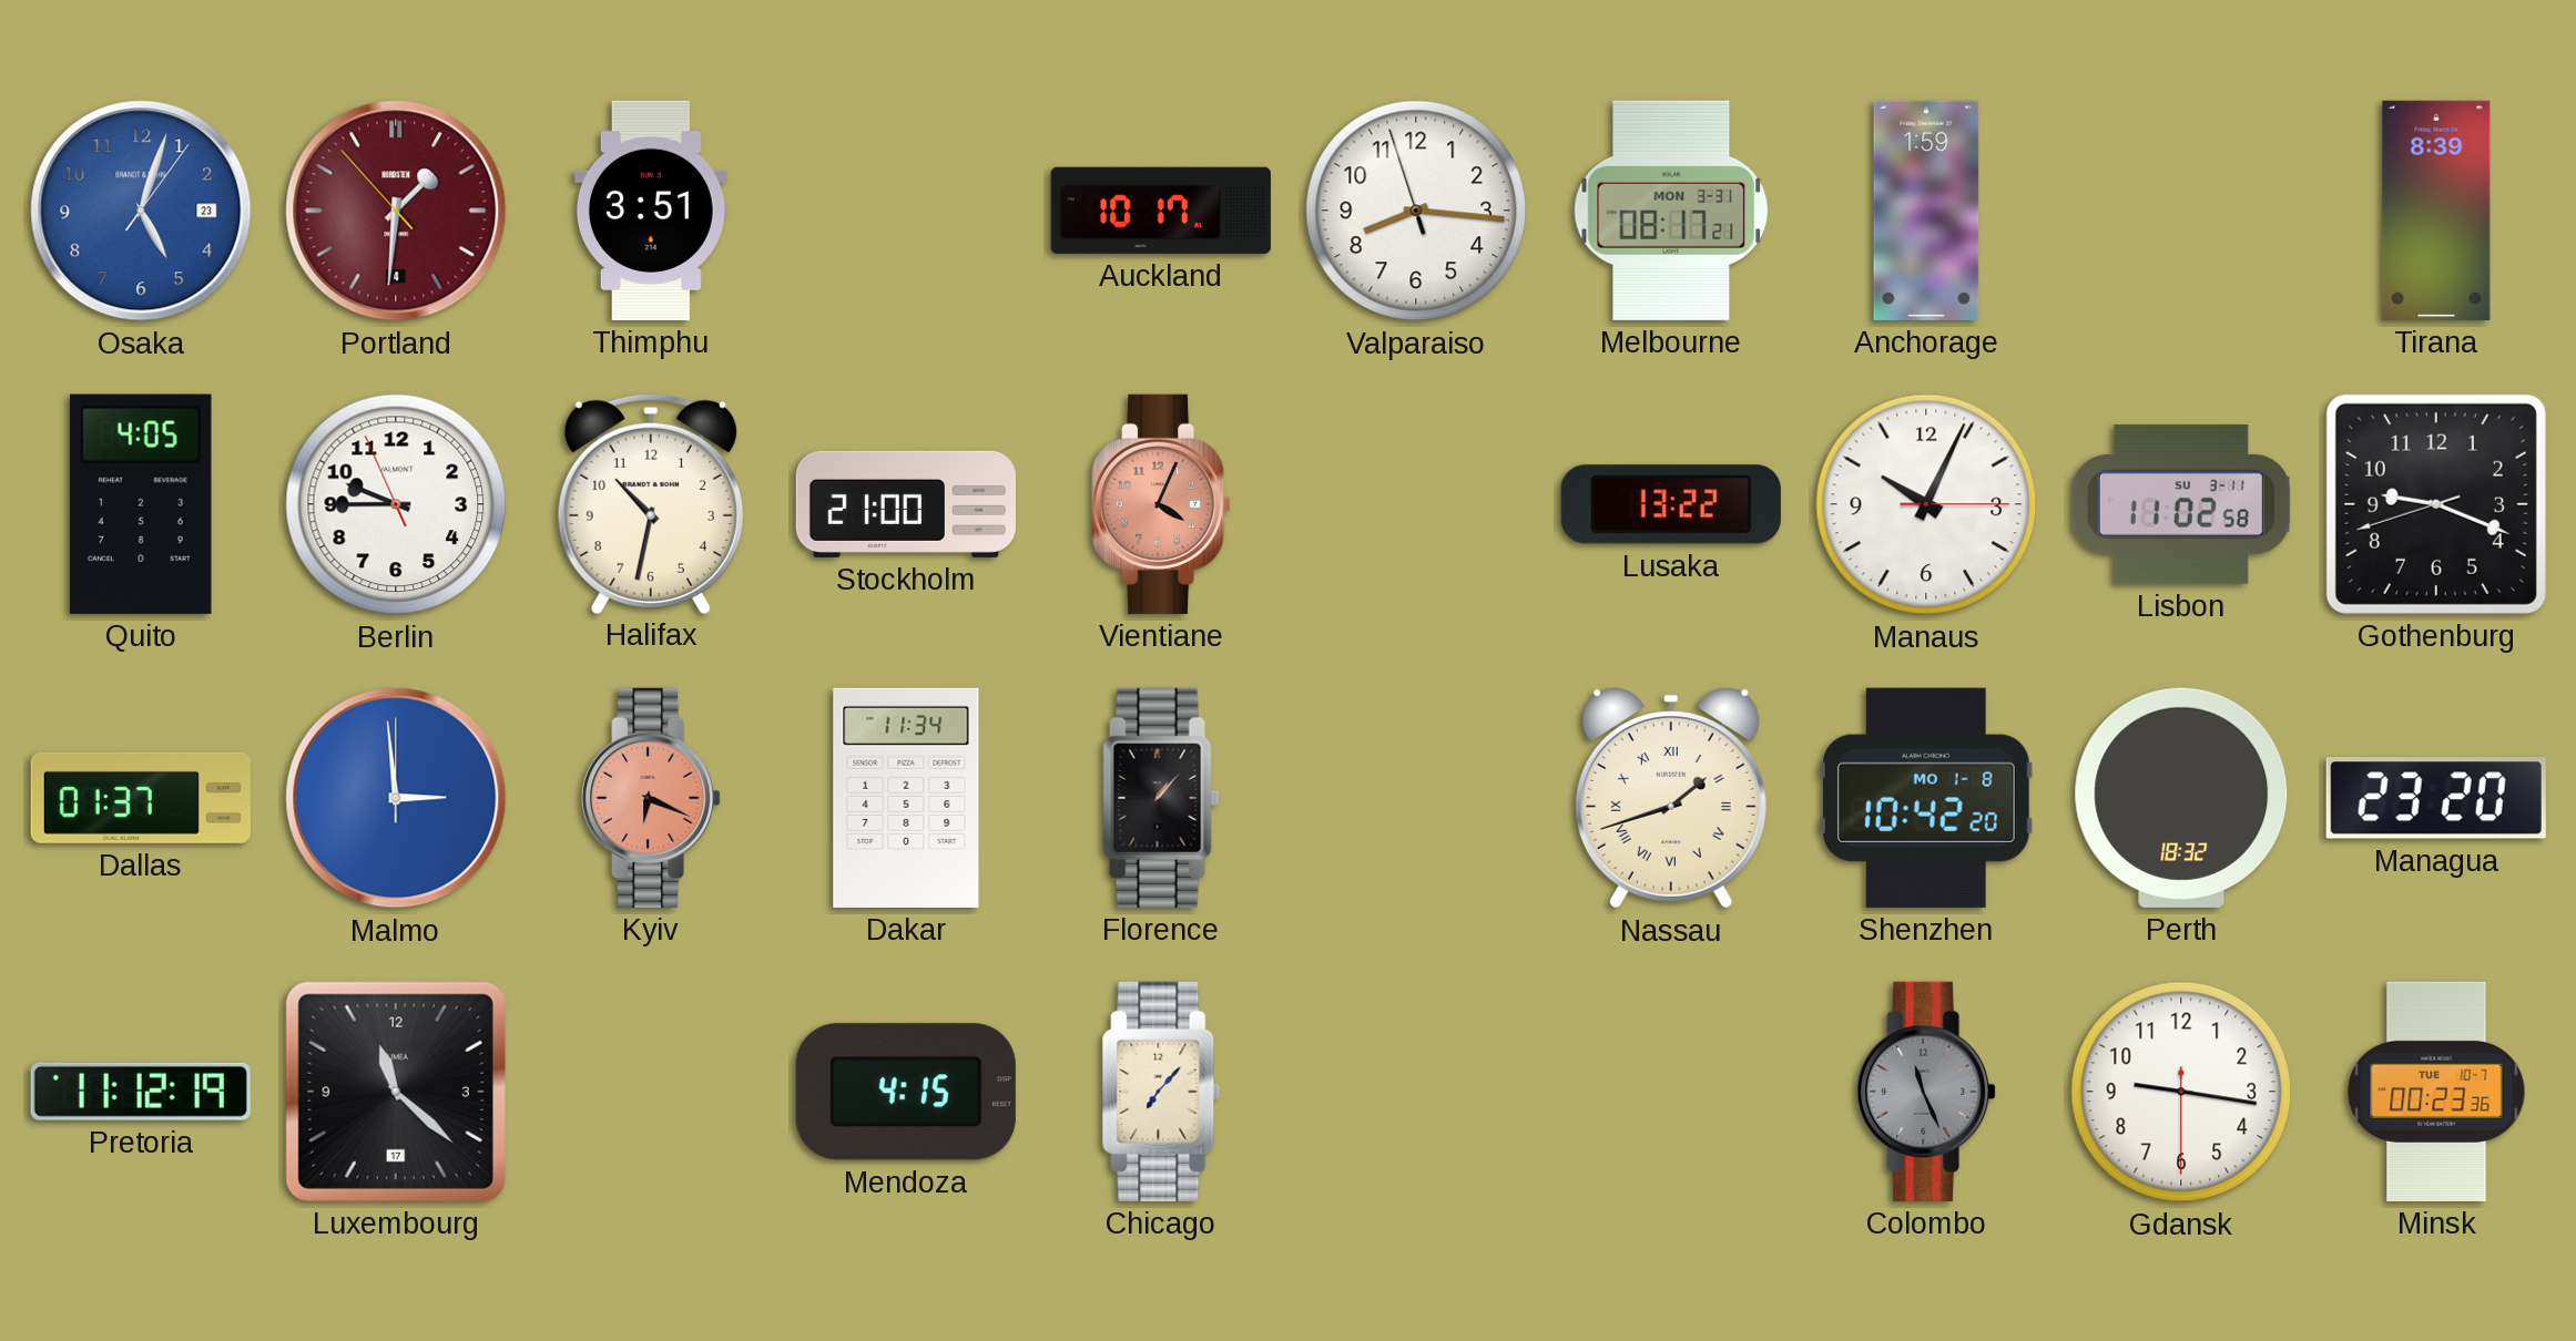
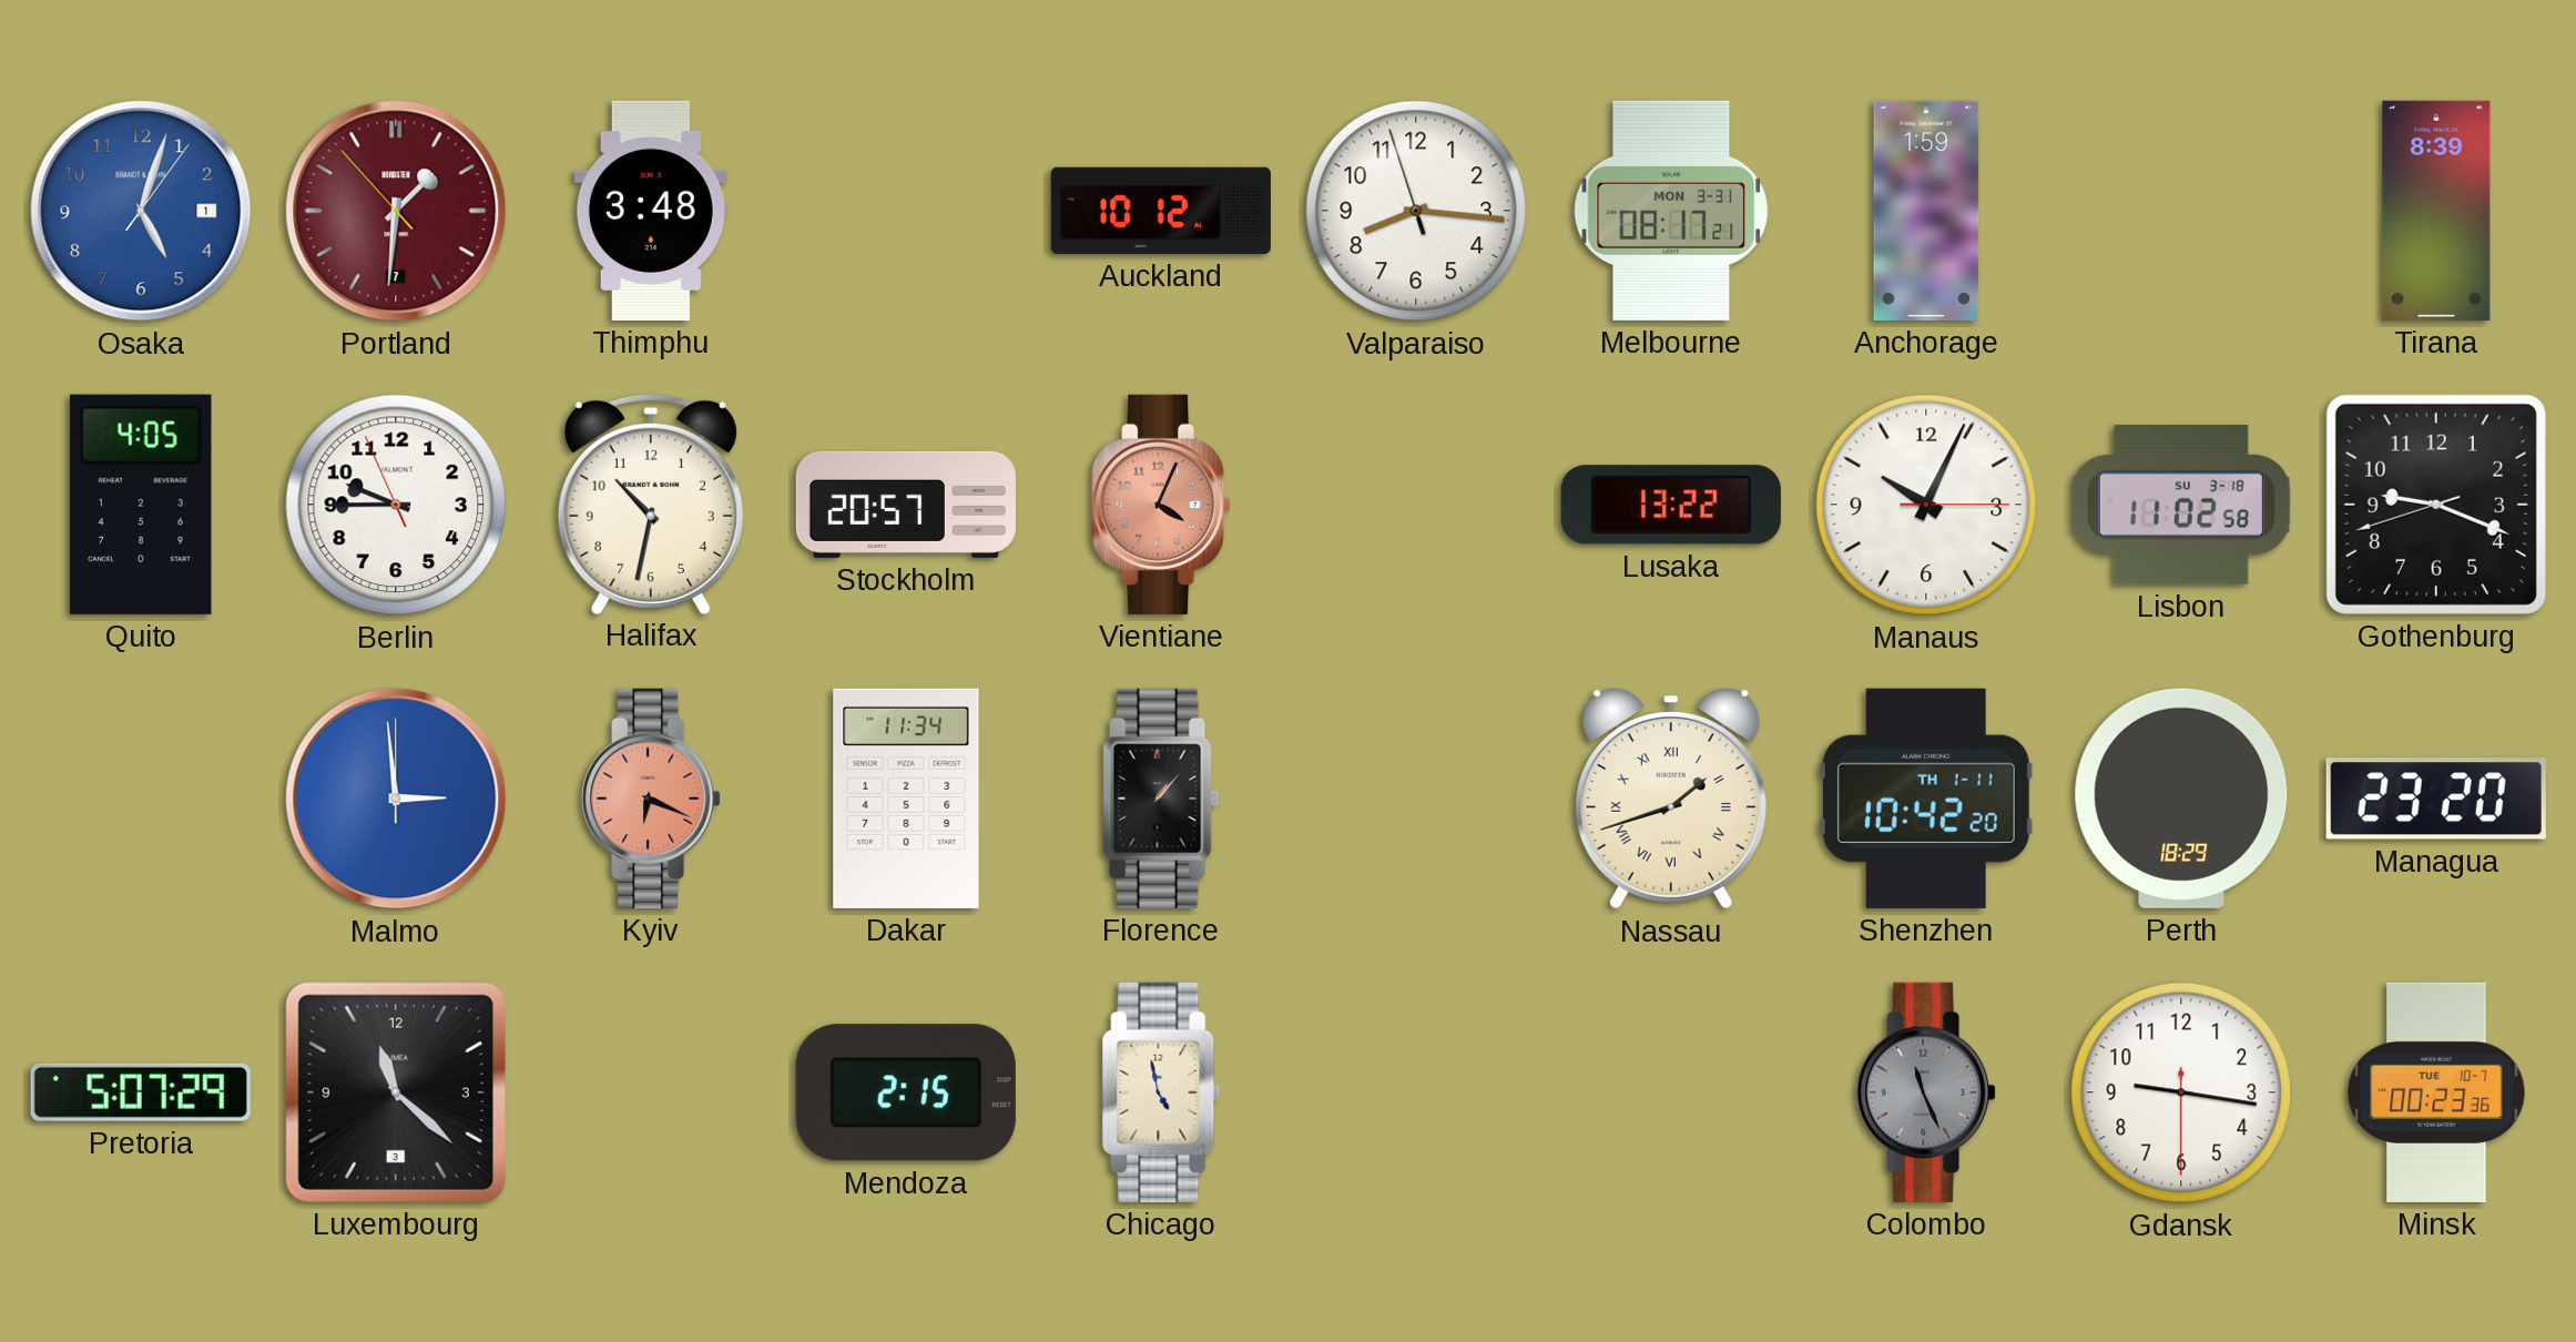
Osaka date: 23 -> 1 (141, 211)
Portland date: 4 -> 7 (396, 211)
Thimphu: 3:51 -> 3:48 (651, 211)
Auckland: 10:17 -> 10:12 (1161, 211)
Stockholm: 21:00 -> 20:57 (906, 505)
Lisbon date: SU 3-11 -> SU 3-18 (2181, 505)
Dallas: 01:37 -> none (141, 798)
Shenzhen date: MO 1-8 -> TH 1-11 (1926, 799)
Perth: 18:32 -> 18:29 (2181, 799)
Pretoria: 11:12 -> 5:07 (141, 1092)
Luxembourg date: 17 -> 3 (396, 1092)
Mendoza: 4:15 -> 2:15 (906, 1092)
Chicago: 7:07 -> 4:58 (1161, 1092)
